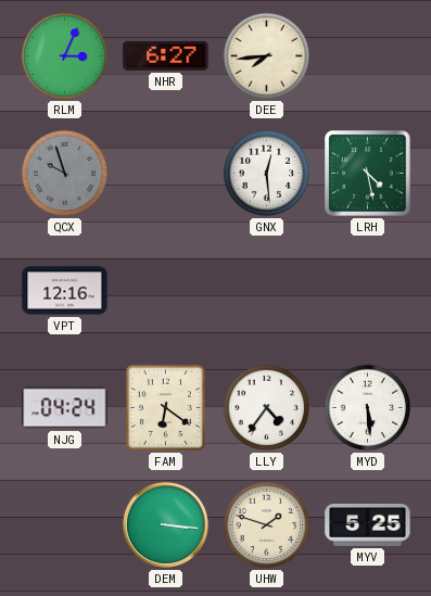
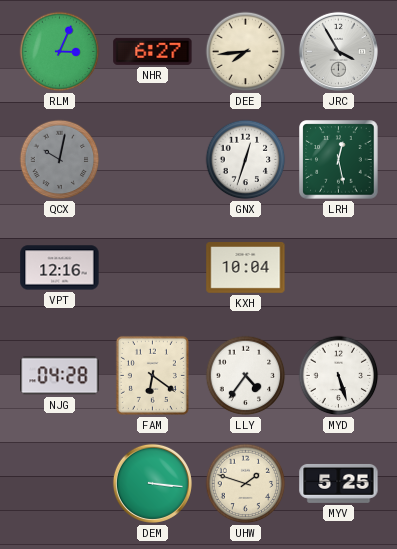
JRC: none -> 3:55 (338, 51)
QCX: 9:57 -> 10:02 (60, 160)
GNX: 12:29 -> 12:33 (246, 160)
LRH: 4:28 -> 12:28 (339, 160)
KXH: none -> 10:04 (246, 268)
NJG: 04:24 -> 04:28 (60, 376)
MYD: 5:29 -> 5:27 (339, 376)
